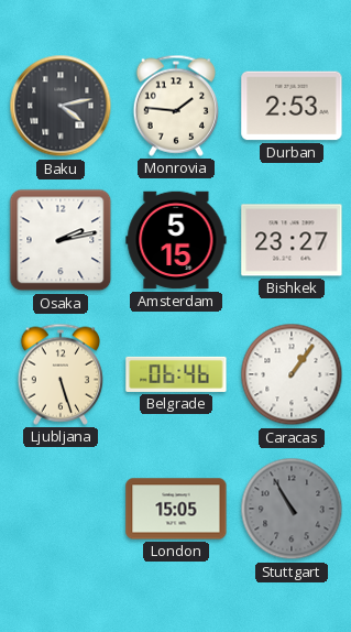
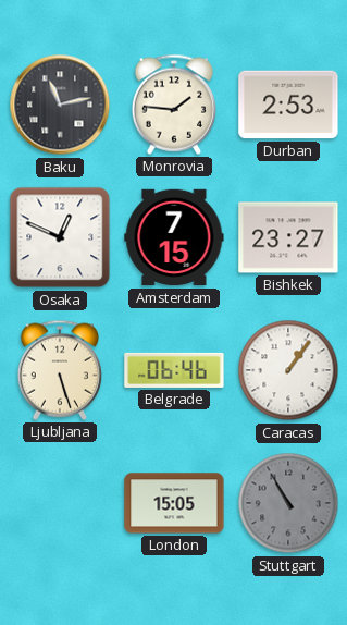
Baku: 4:13 -> 11:13 (60, 105)
Osaka: 2:13 -> 12:49 (60, 237)
Amsterdam: 5:15 -> 7:15 (174, 237)
